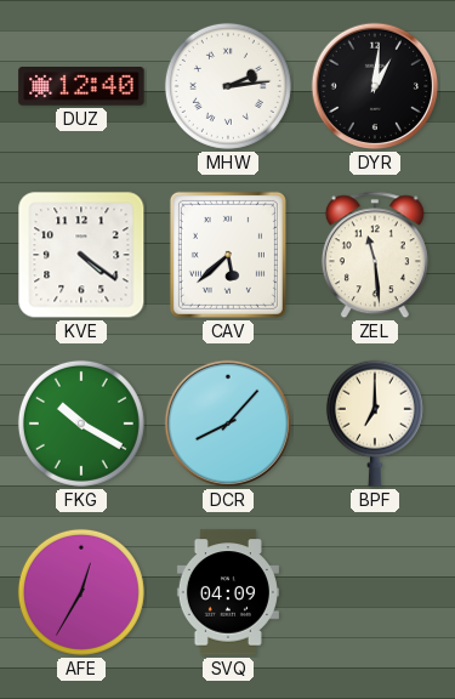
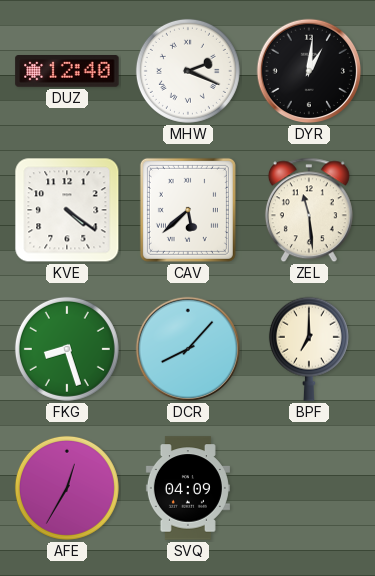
MHW: 2:14 -> 2:19 (188, 71)
FKG: 10:20 -> 8:27 (67, 349)
